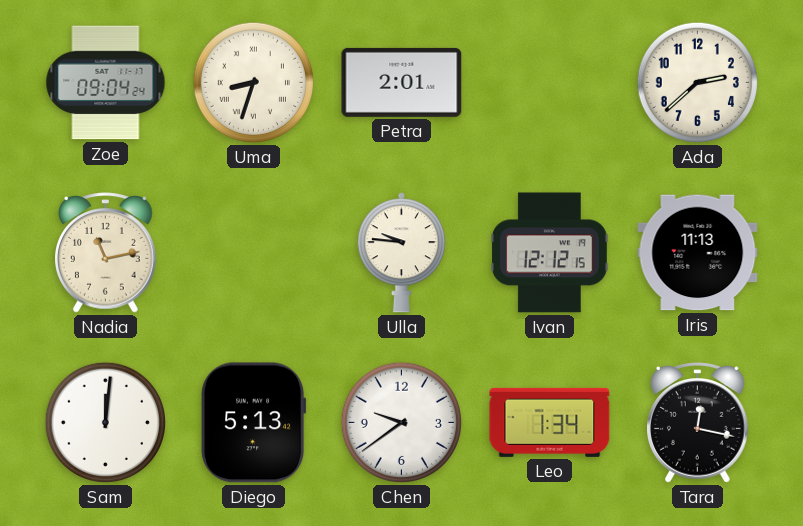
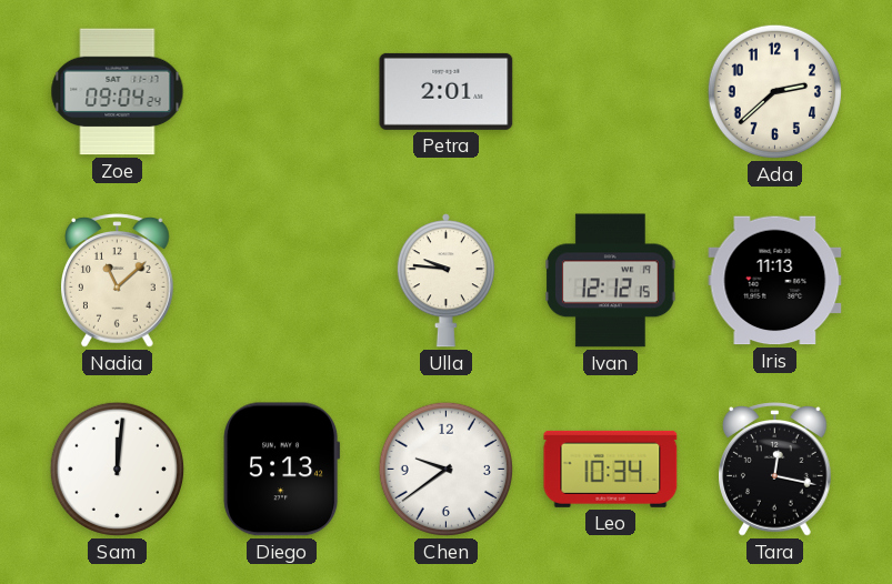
Uma: 8:33 -> none (253, 82)
Nadia: 11:13 -> 11:08 (118, 281)
Leo: 1:34 -> 10:34 (611, 469)
